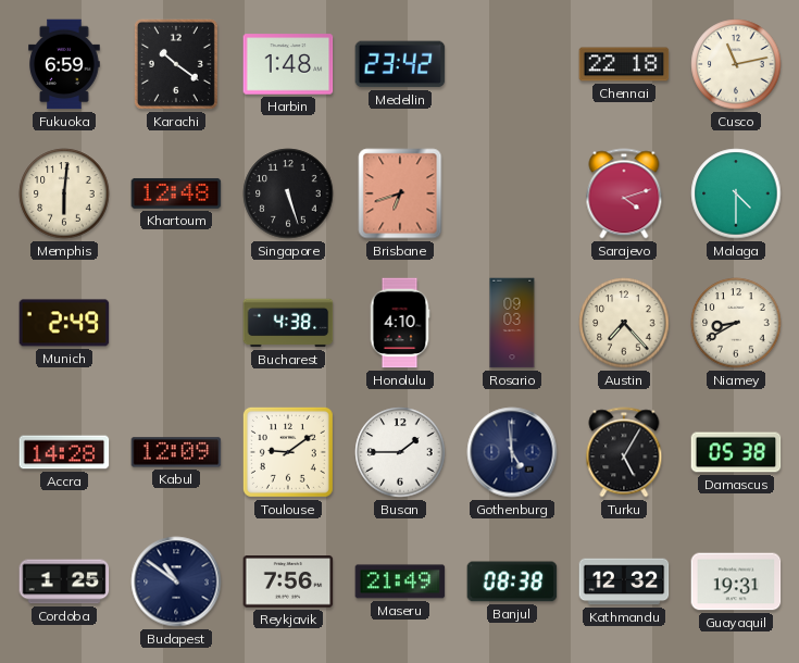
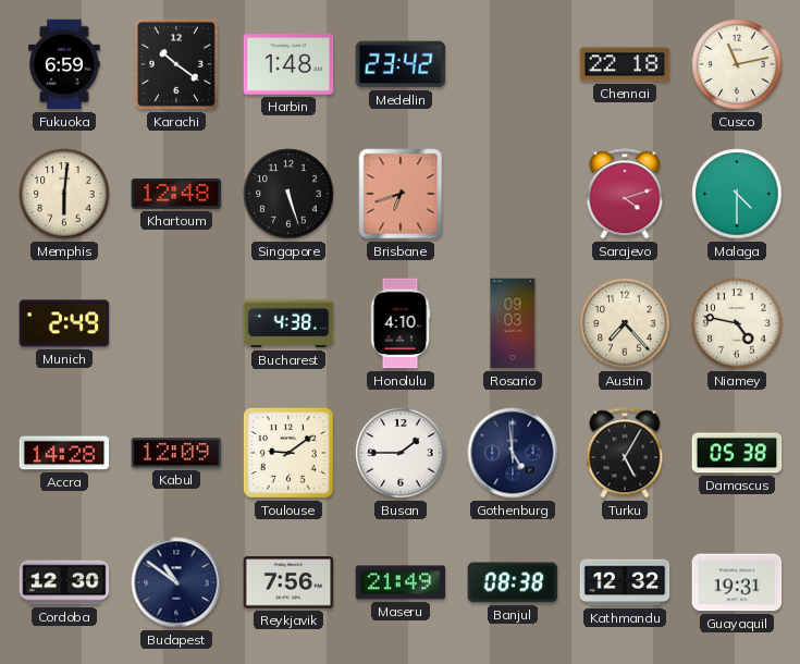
Niamey: 8:40 -> 4:47 (737, 323)
Cordoba: 1:25 -> 12:30 (64, 582)
